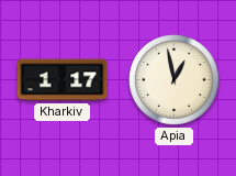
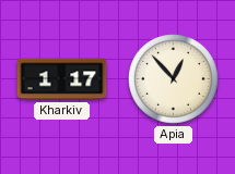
Apia: 12:58 -> 12:53 (174, 79)
